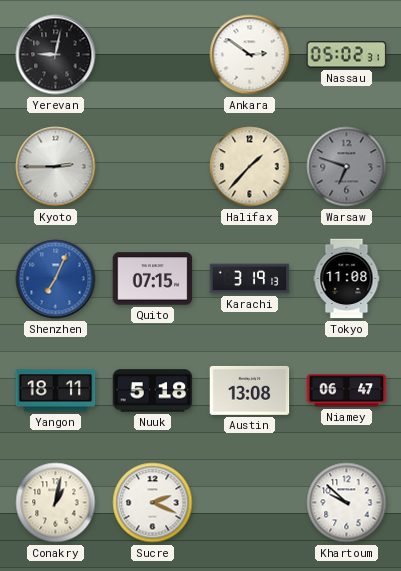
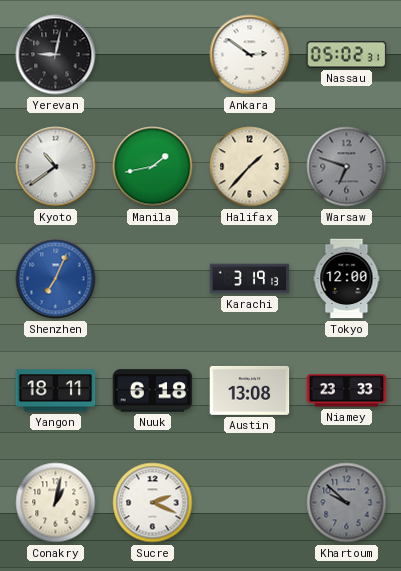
Kyoto: 2:45 -> 10:39 (56, 167)
Manila: none -> 1:43 (153, 167)
Quito: 07:15 -> none (153, 279)
Tokyo: 11:08 -> 12:00 (347, 279)
Nuuk: 5:18 -> 6:18 (153, 391)
Niamey: 06:47 -> 23:33 (347, 391)
Khartoum dial: white -> grey (347, 503)
